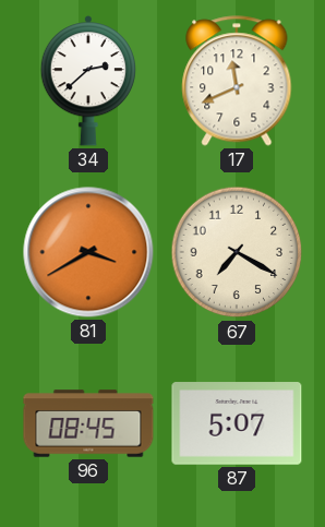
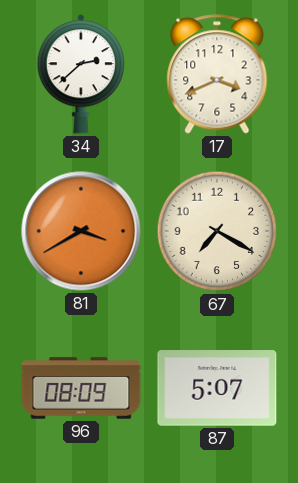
17: 11:41 -> 3:41 (217, 74)
96: 08:45 -> 08:09 (81, 388)
